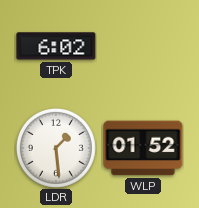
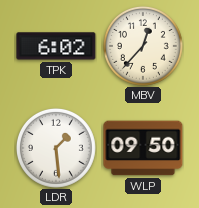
MBV: none -> 12:37 (143, 46)
WLP: 01:52 -> 09:50 (143, 148)
